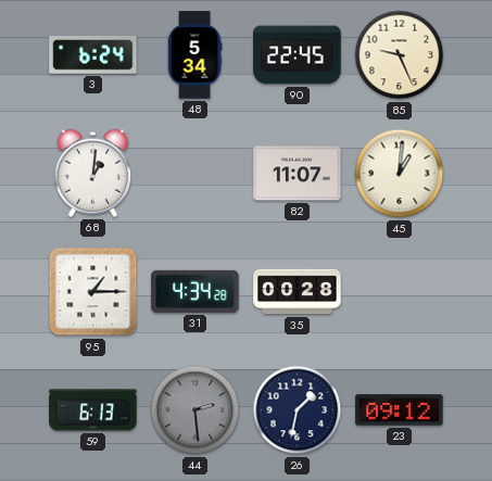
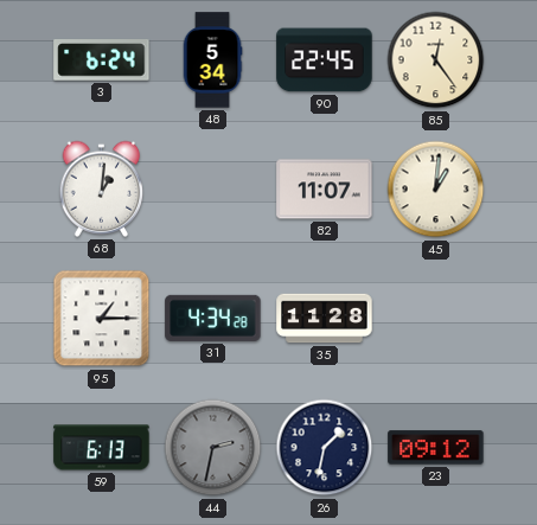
85: 9:26 -> 12:24 (436, 60)
35: 00:28 -> 11:28 (325, 319)
44: 2:29 -> 2:32 (213, 448)
